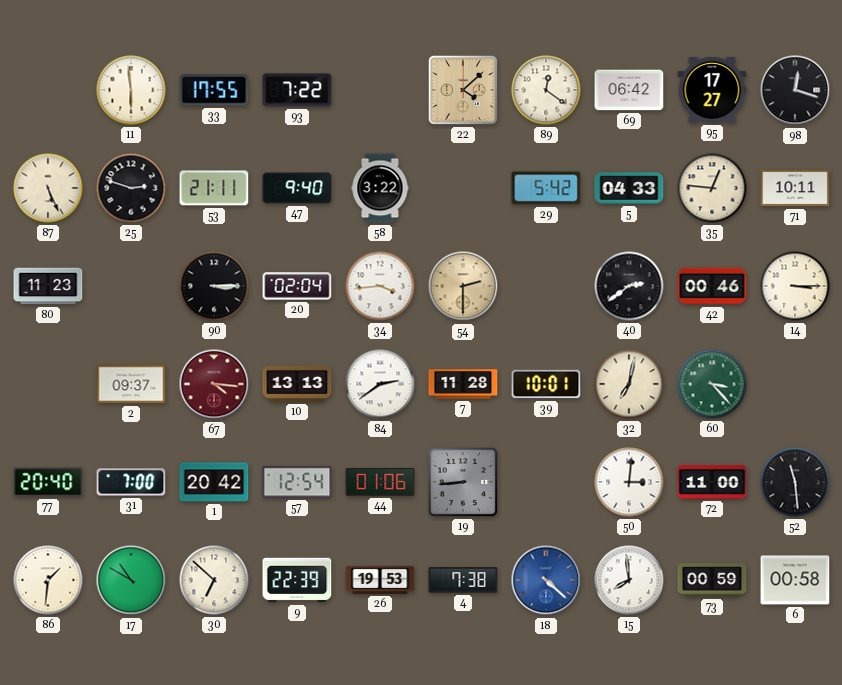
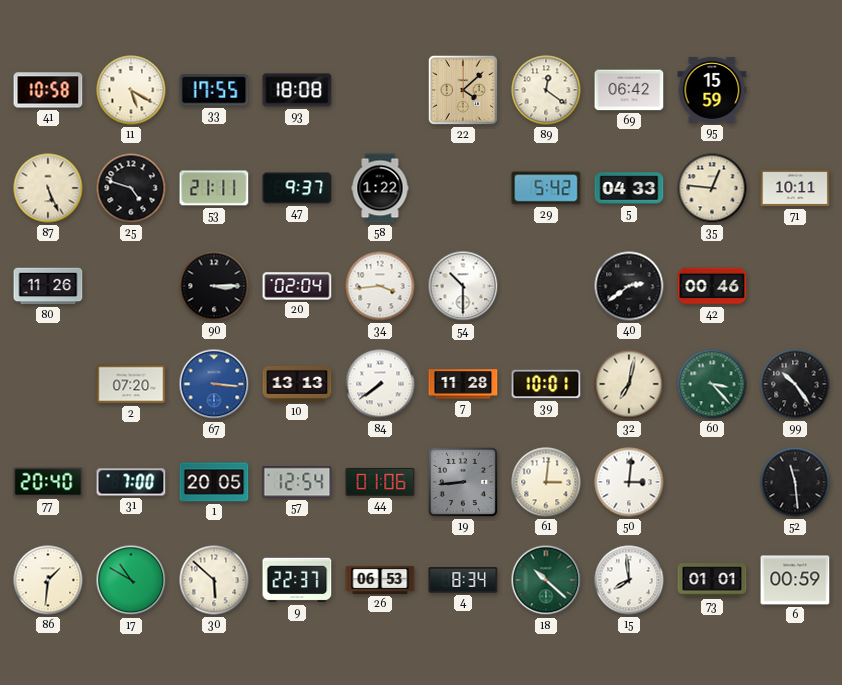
41: none -> 10:58 (48, 90)
11: 5:59 -> 5:20 (131, 90)
93: 7:22 -> 18:08 (297, 90)
95: 17:27 -> 15:59 (712, 90)
98: 12:18 -> none (795, 90)
25: 2:48 -> 4:48 (131, 188)
47: 9:40 -> 9:37 (297, 188)
58: 3:22 -> 1:22 (380, 188)
80: 11:23 -> 11:26 (48, 286)
54: 2:30 -> 10:30 (463, 286)
54 dial: champagne -> white (463, 286)
14: 3:15 -> none (795, 286)
2: 09:37 -> 07:20 (131, 384)
67: 4:16 -> 3:16 (214, 384)
67 dial: burgundy -> blue (214, 384)
84: 2:39 -> 7:39 (380, 384)
99: none -> 10:24 (795, 384)
1: 20:42 -> 20:05 (214, 482)
61: none -> 3:01 (546, 482)
72: 11:00 -> none (712, 482)
30: 6:52 -> 5:52 (214, 580)
9: 22:39 -> 22:37 (297, 580)
26: 19:53 -> 06:53 (380, 580)
4: 7:38 -> 8:34 (463, 580)
18: 4:22 -> 10:22 (546, 580)
18 dial: blue -> green (546, 580)
73: 00:59 -> 01:01 (712, 580)
6: 00:58 -> 00:59 (795, 580)
